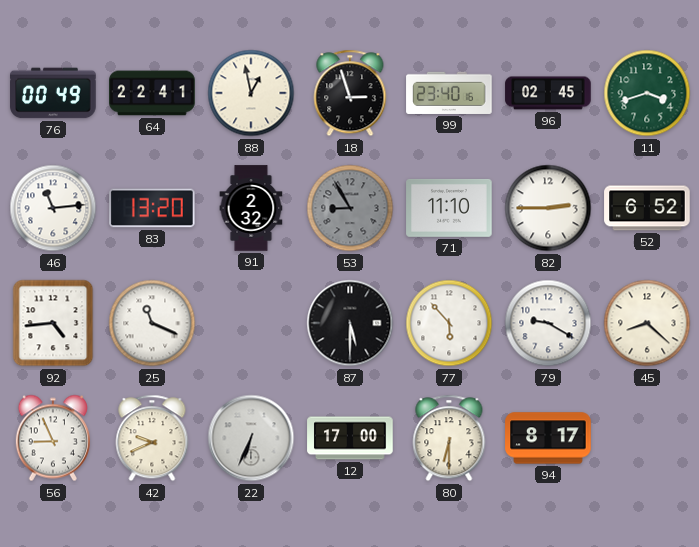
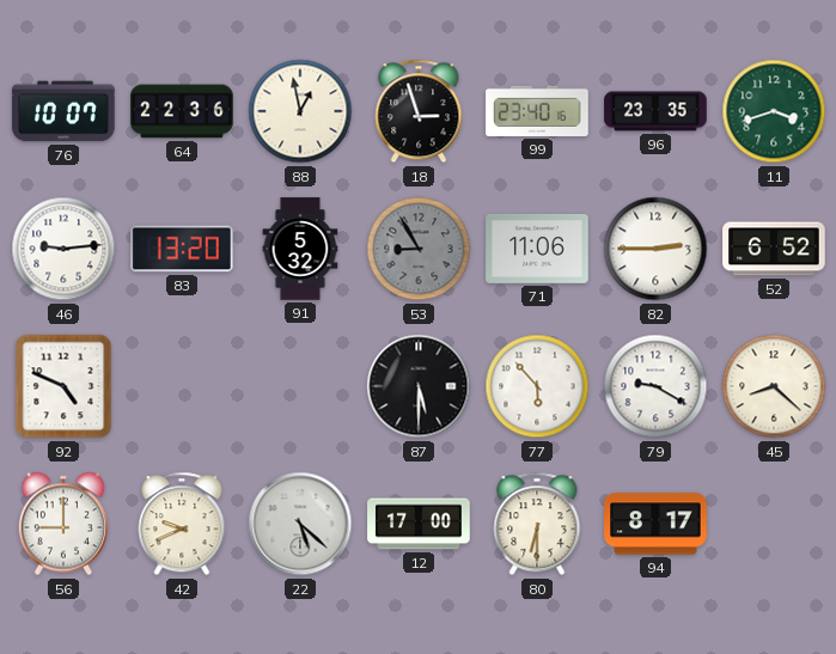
76: 00:49 -> 10:07 (63, 111)
64: 22:41 -> 22:36 (182, 111)
96: 02:45 -> 23:35 (655, 111)
46: 11:14 -> 9:14 (63, 249)
91: 2:32 -> 5:32 (300, 249)
71: 11:10 -> 11:06 (537, 249)
92: 4:44 -> 4:49 (63, 386)
25: 11:19 -> none (152, 323)
56: 8:56 -> 9:00 (63, 524)
22: 6:34 -> 5:22 (300, 524)
